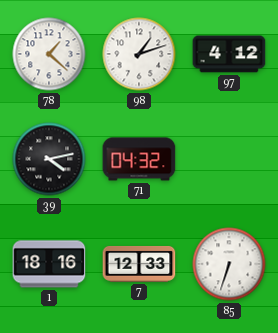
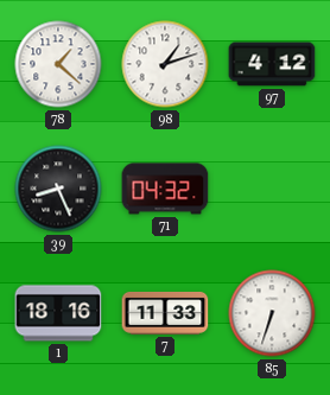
39: 4:13 -> 8:26 (58, 189)
7: 12:33 -> 11:33 (165, 313)
